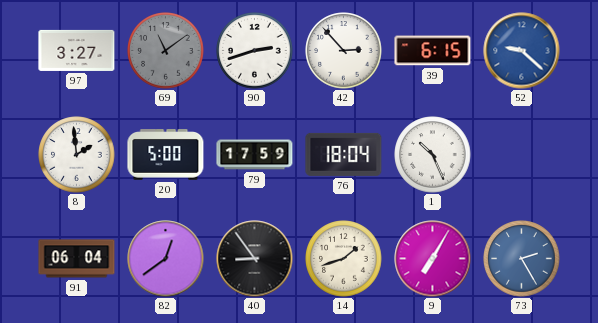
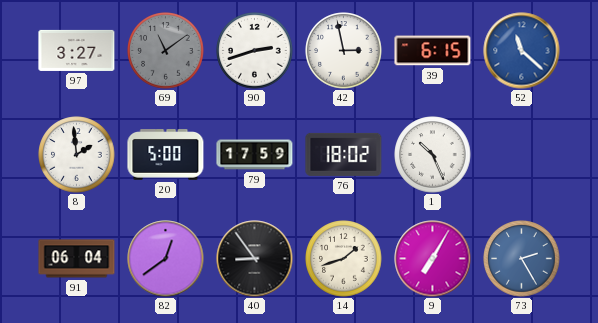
42: 2:53 -> 2:58 (344, 51)
52: 9:22 -> 11:22 (522, 51)
76: 18:04 -> 18:02 (344, 154)
